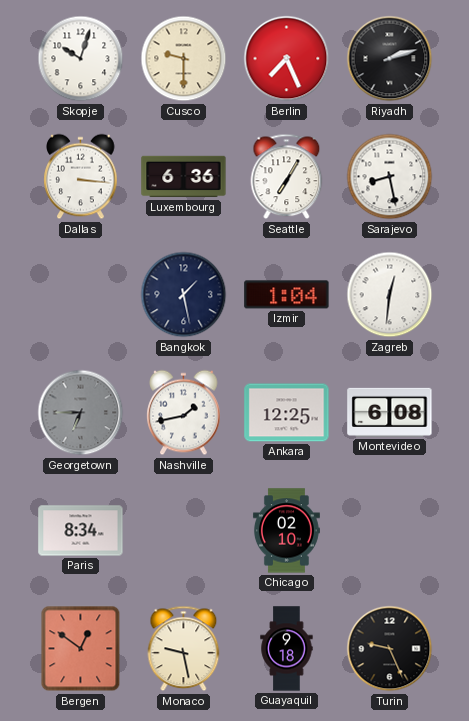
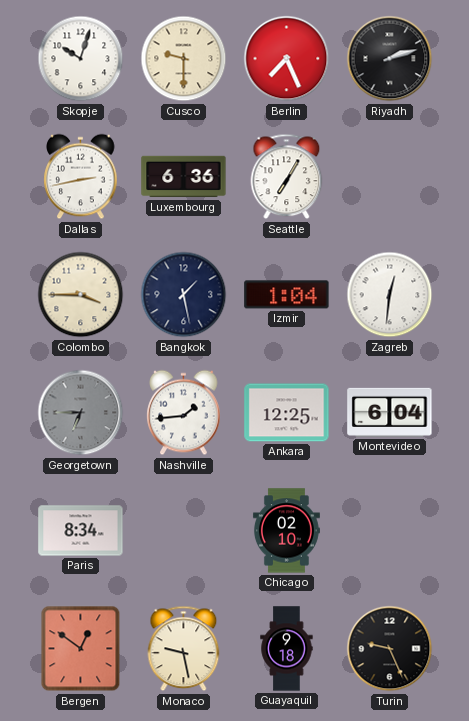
Dallas: 3:16 -> 2:43 (81, 177)
Sarajevo: 8:28 -> none (390, 177)
Colombo: none -> 3:45 (81, 295)
Nashville: 1:43 -> 1:44 (184, 413)
Montevideo: 6:08 -> 6:04 (390, 412)
